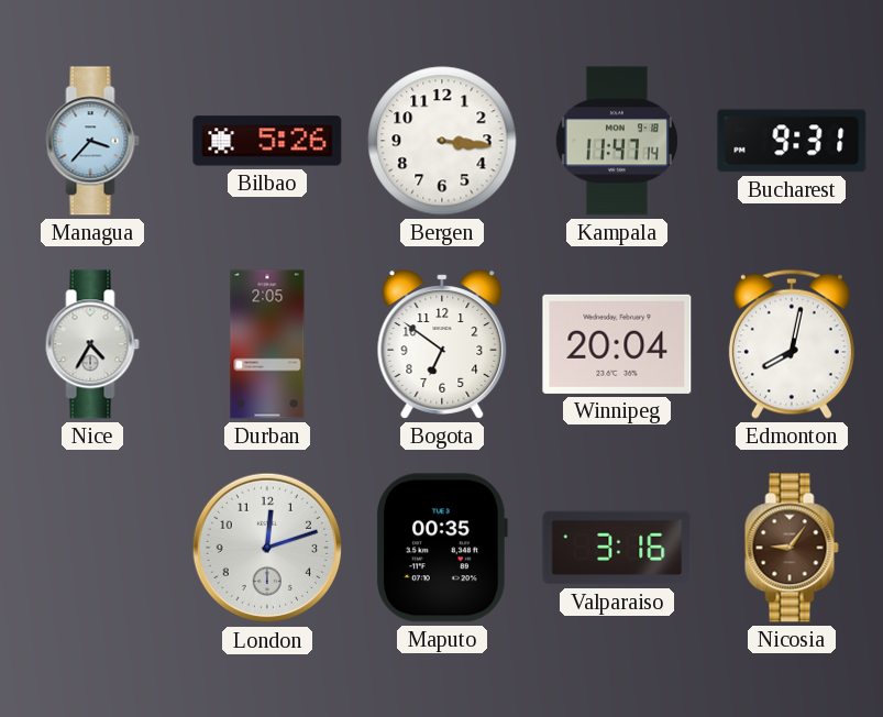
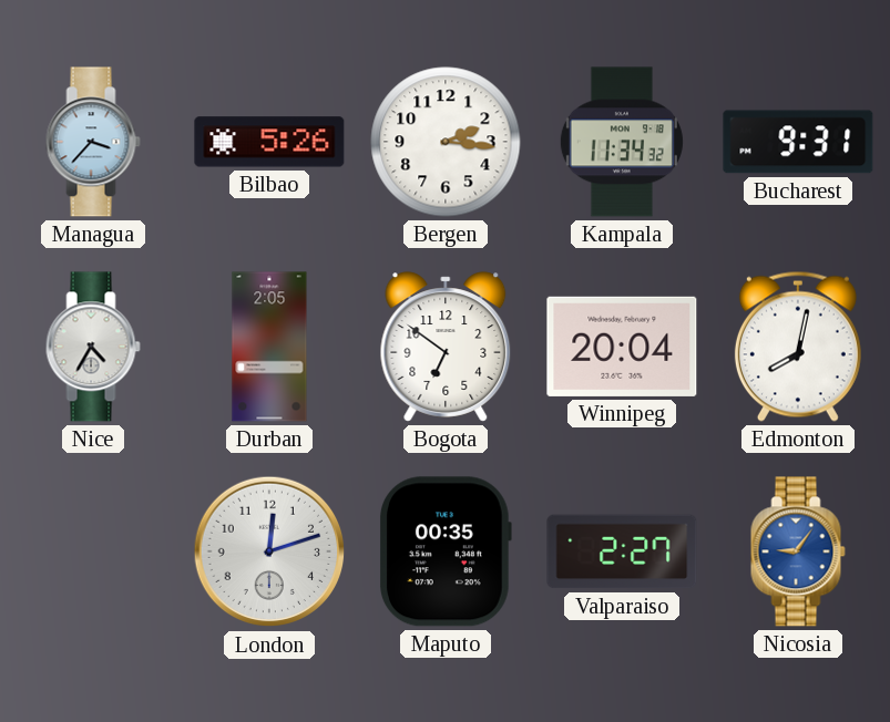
Bergen: 3:16 -> 2:16 (446, 142)
Kampala: 11:47 -> 11:34 (622, 142)
Valparaiso: 3:16 -> 2:27 (622, 551)
Nicosia dial: brown -> blue (798, 551)
